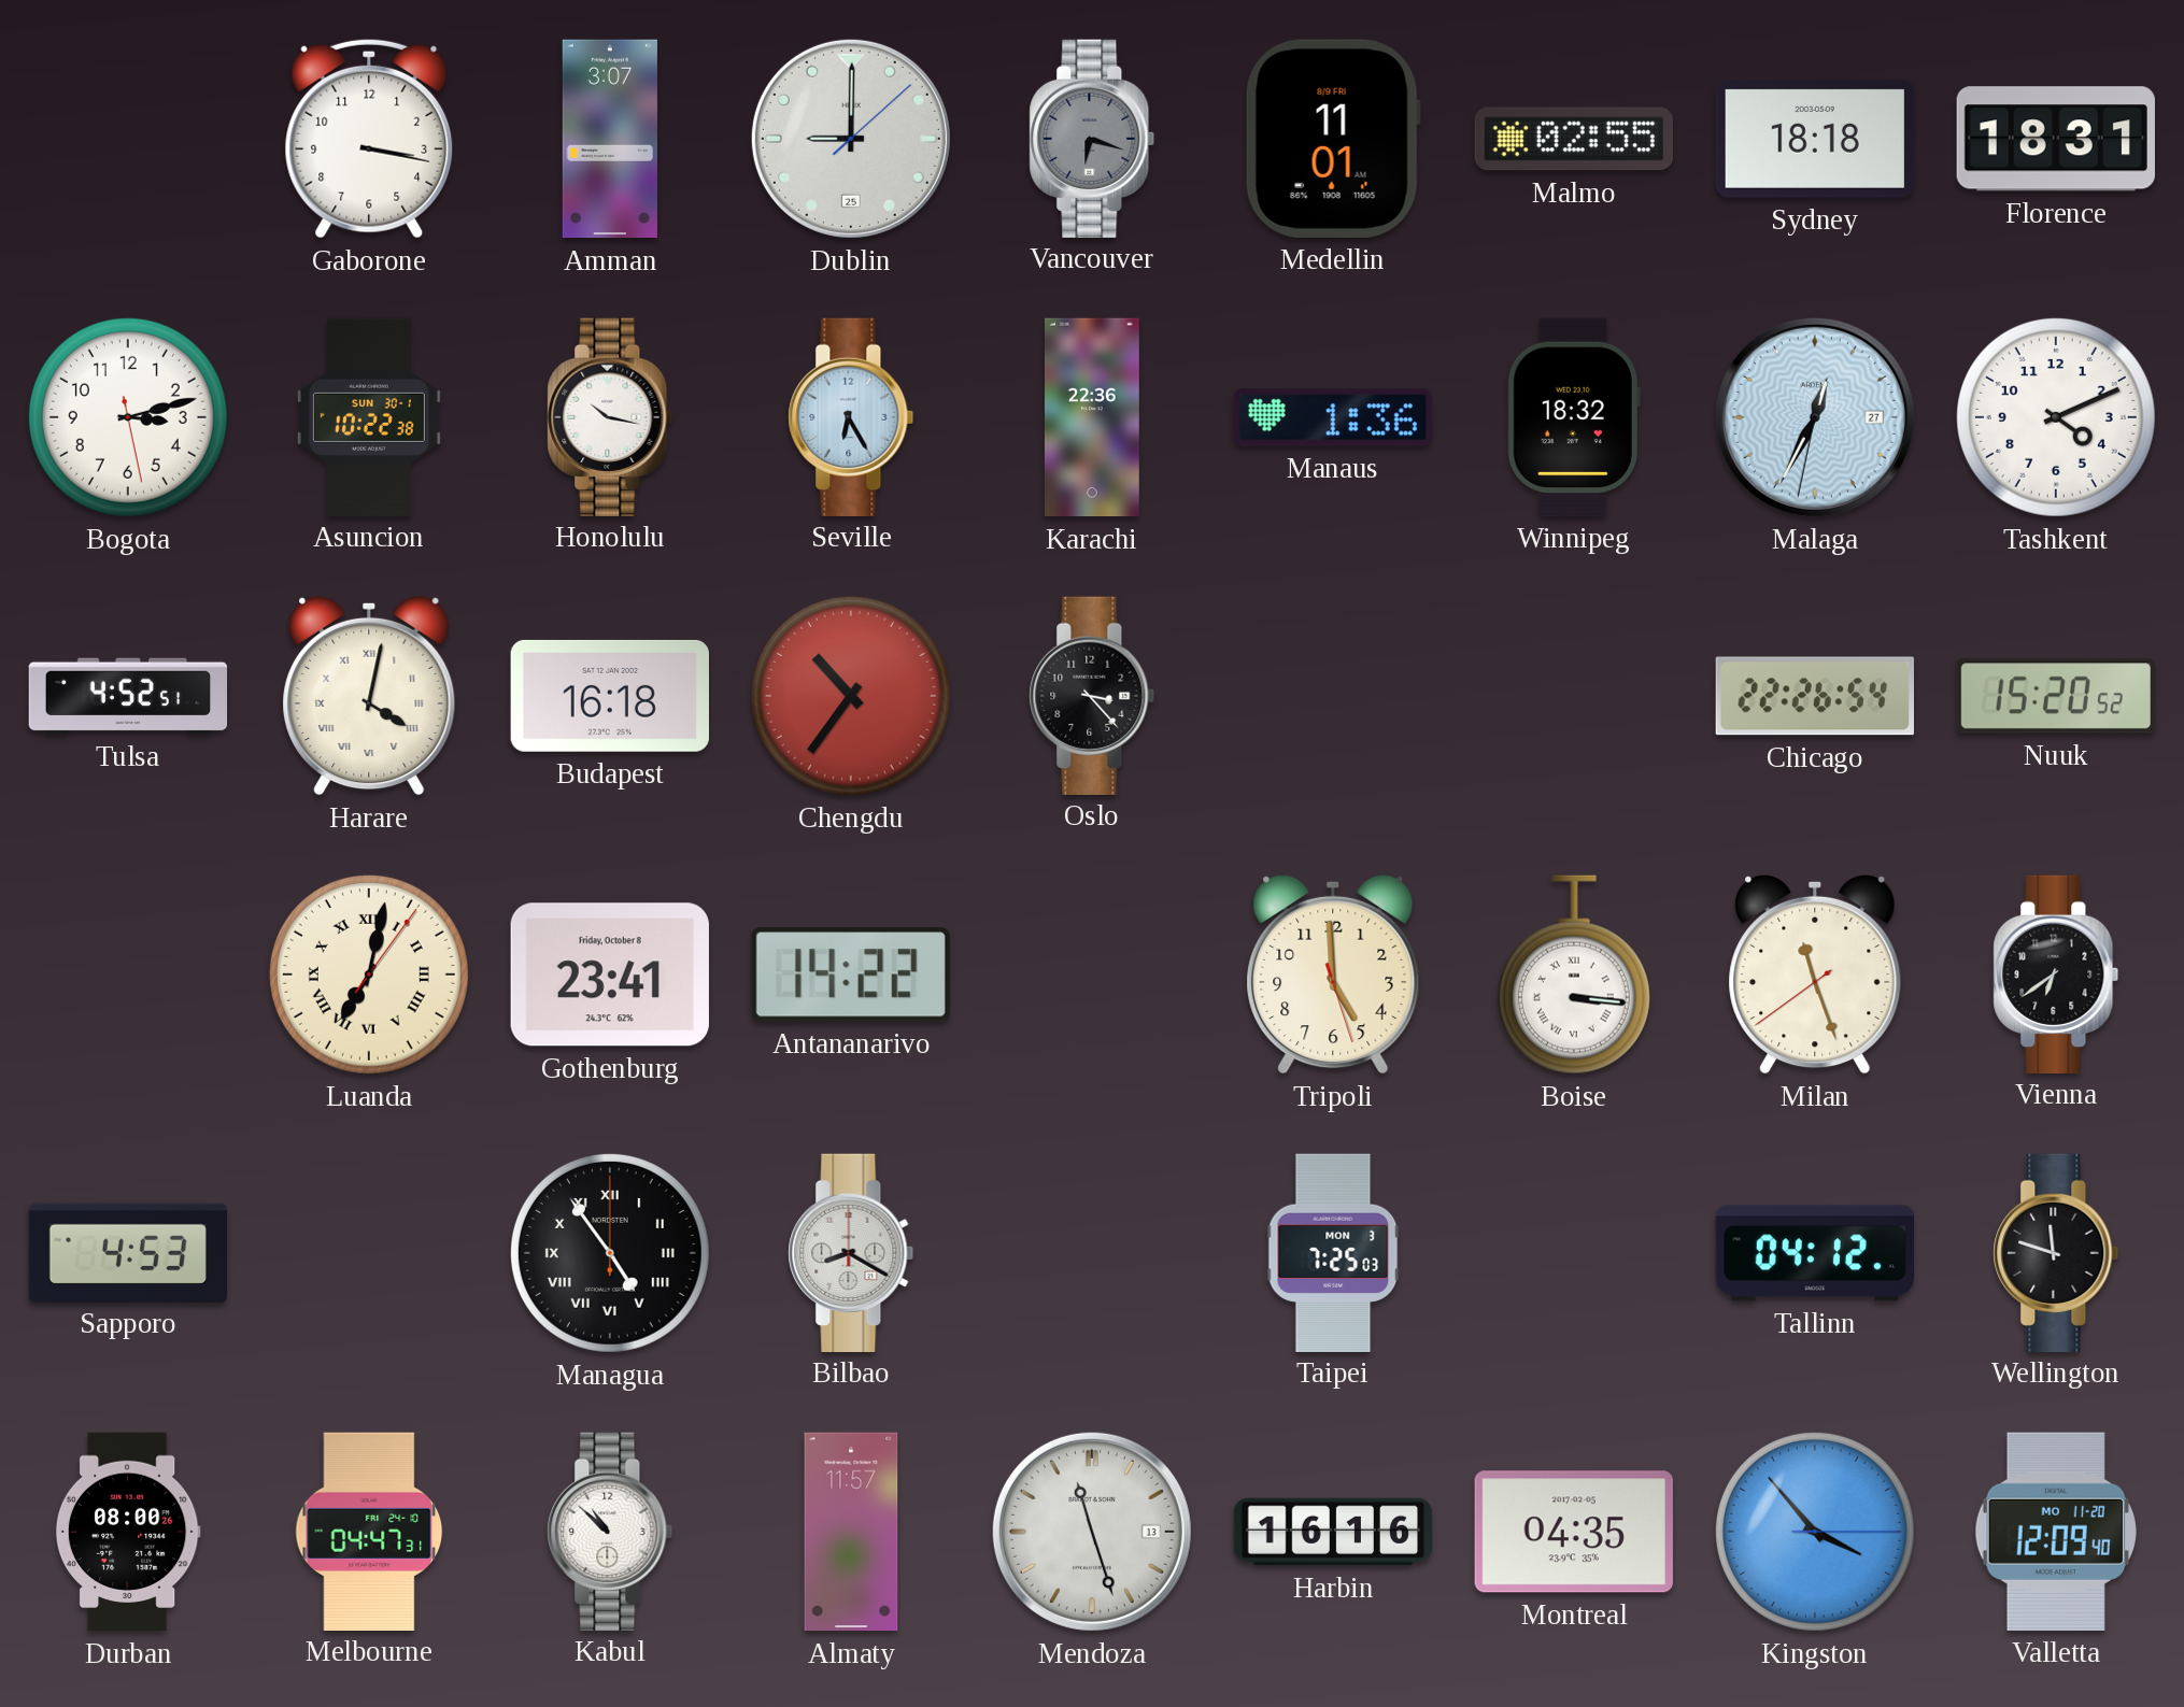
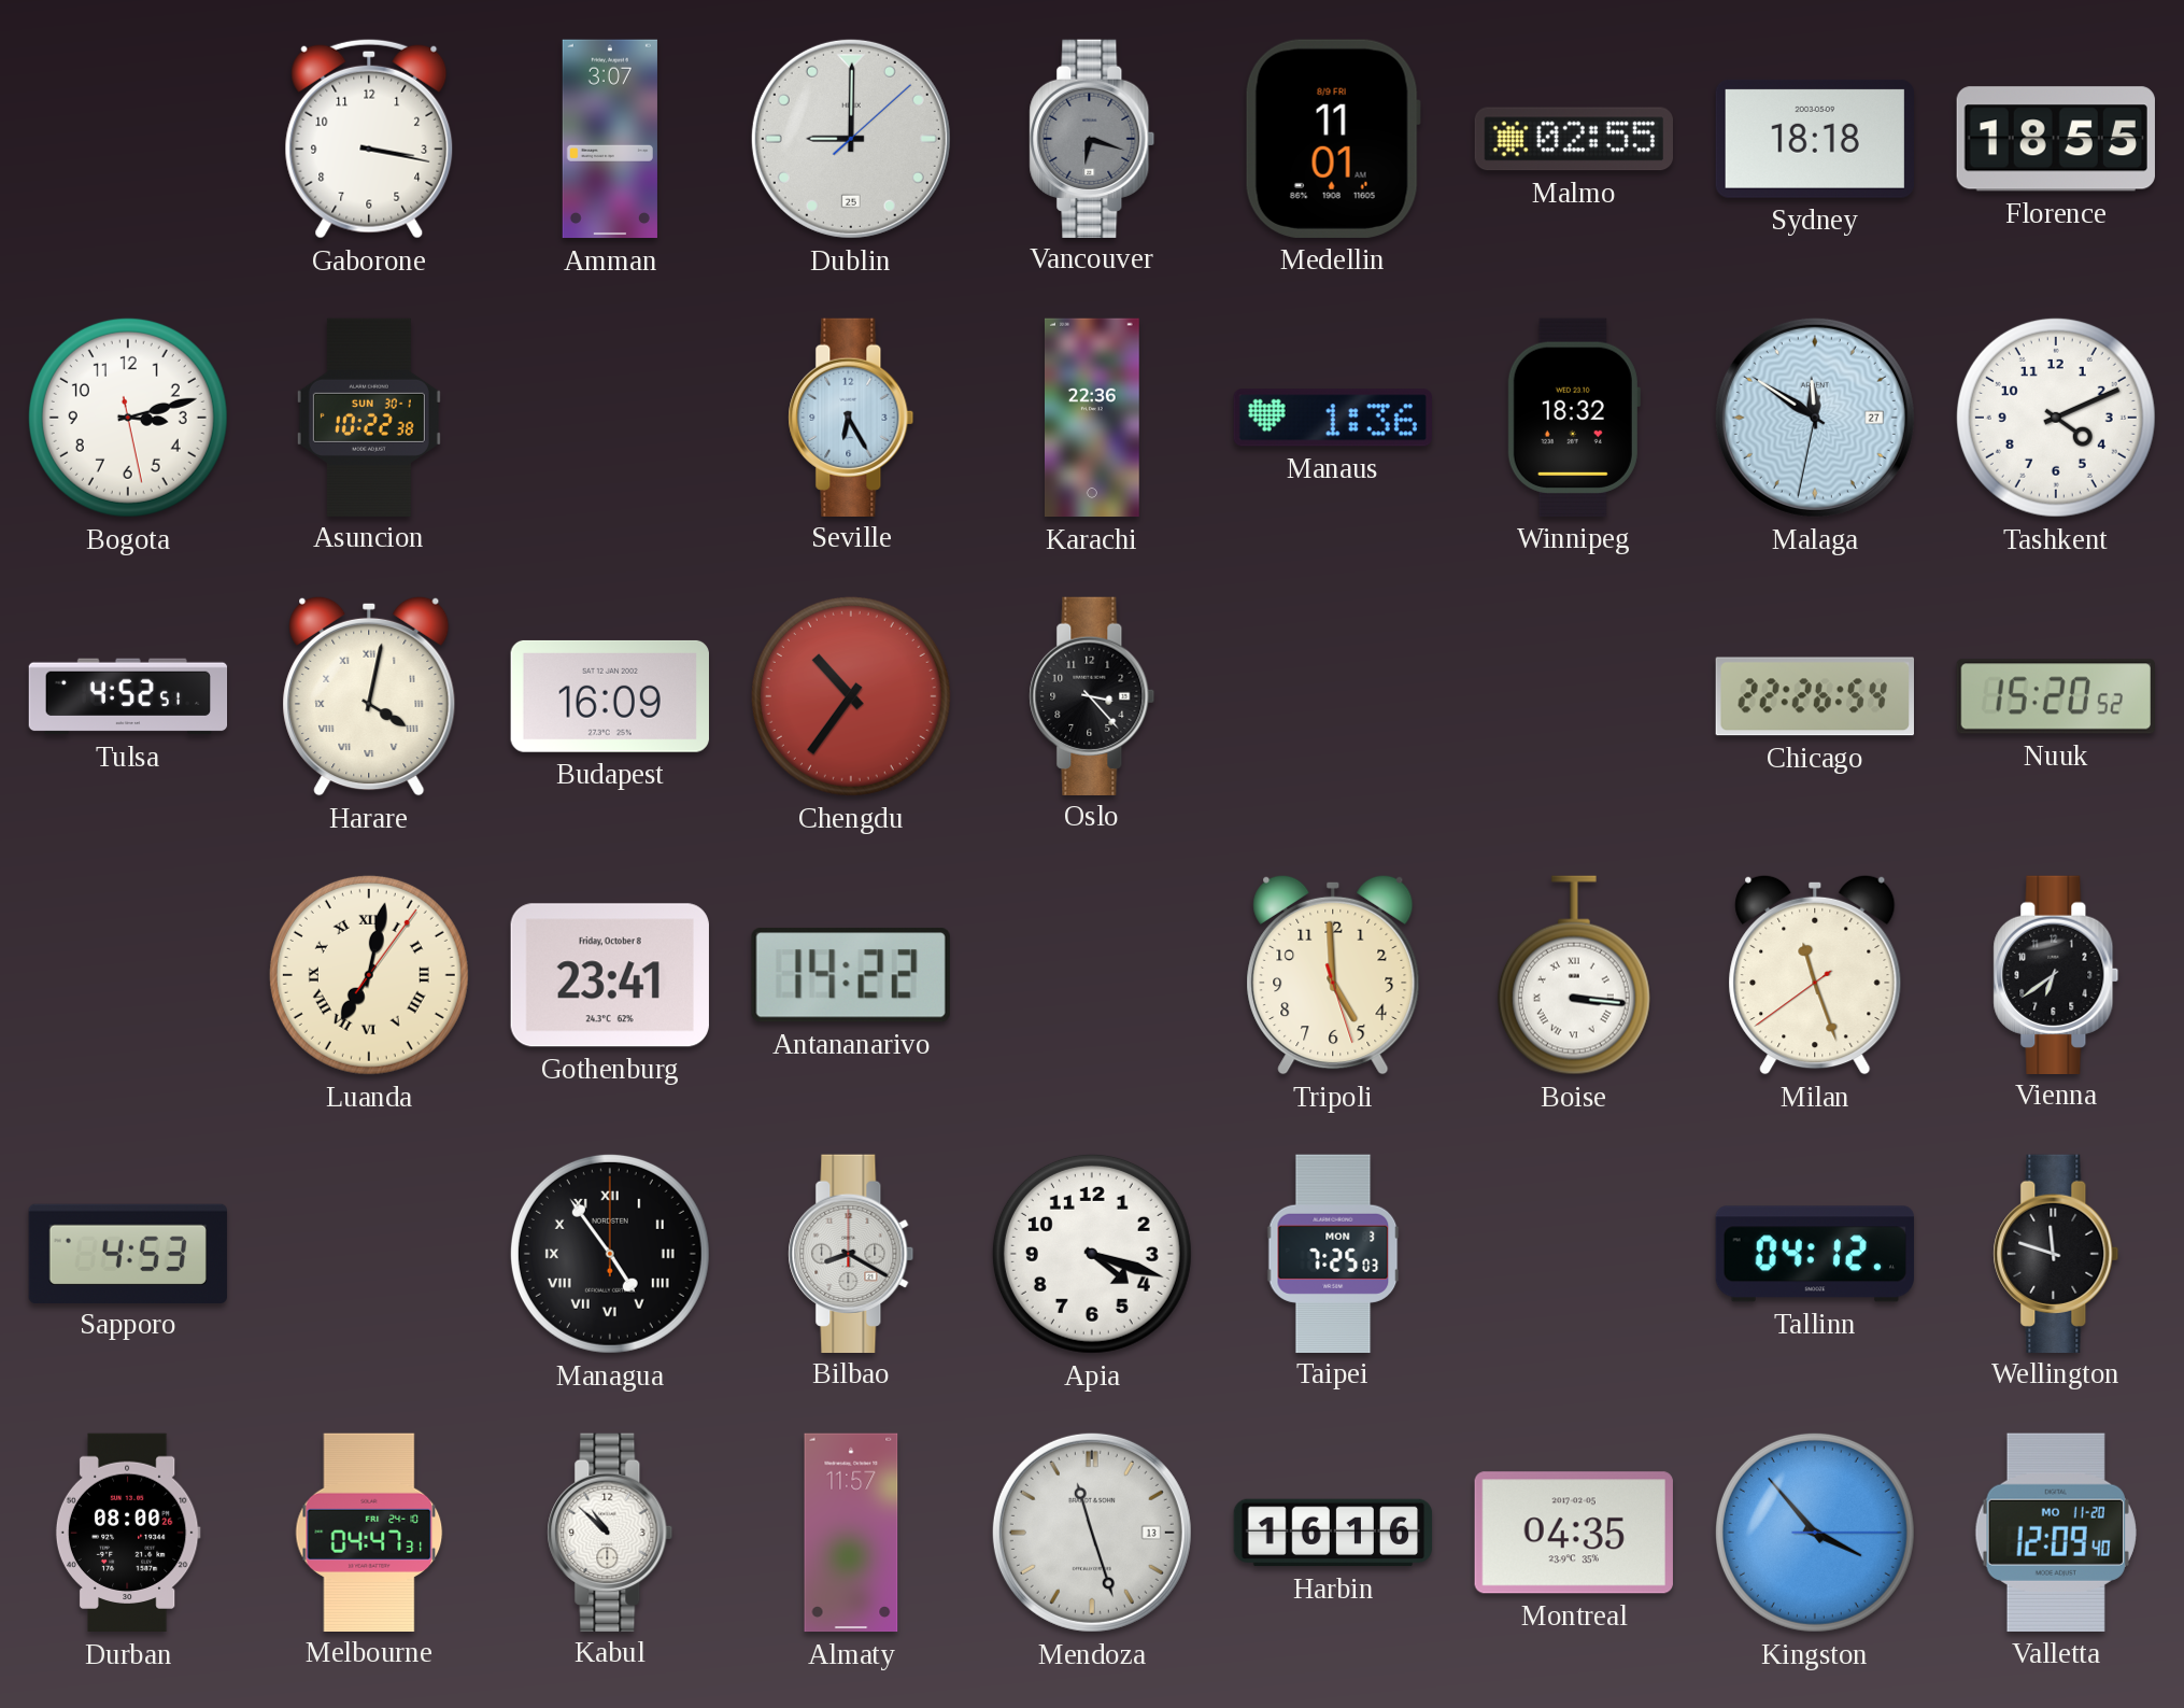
Florence: 18:31 -> 18:55 (2056, 139)
Honolulu: 10:17 -> none (610, 416)
Malaga: 12:34 -> 11:50 (1815, 418)
Budapest: 16:18 -> 16:09 (610, 696)
Apia: none -> 4:18 (1092, 1254)
